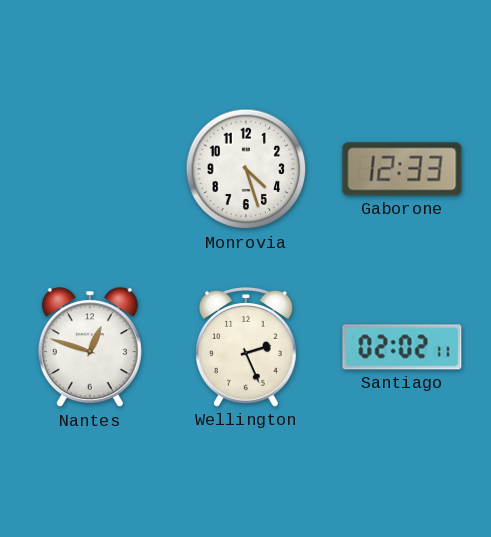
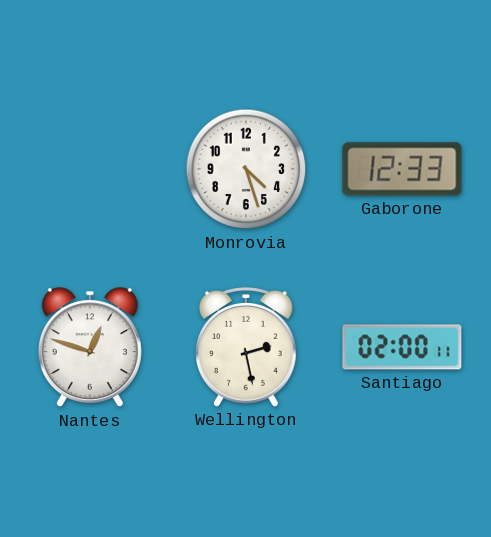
Wellington: 2:26 -> 2:28 (247, 347)
Santiago: 02:02 -> 02:00 (402, 347)
